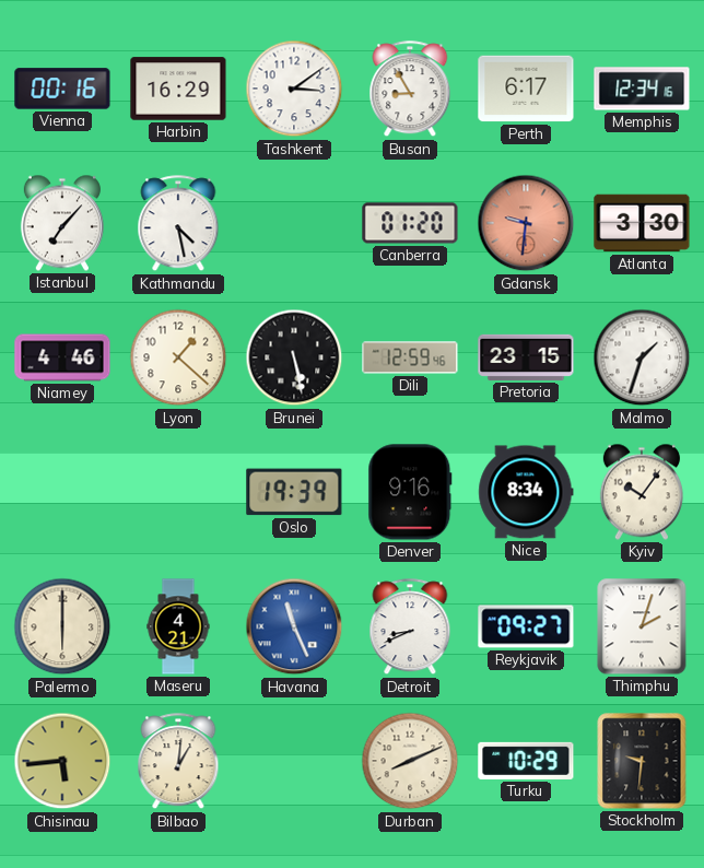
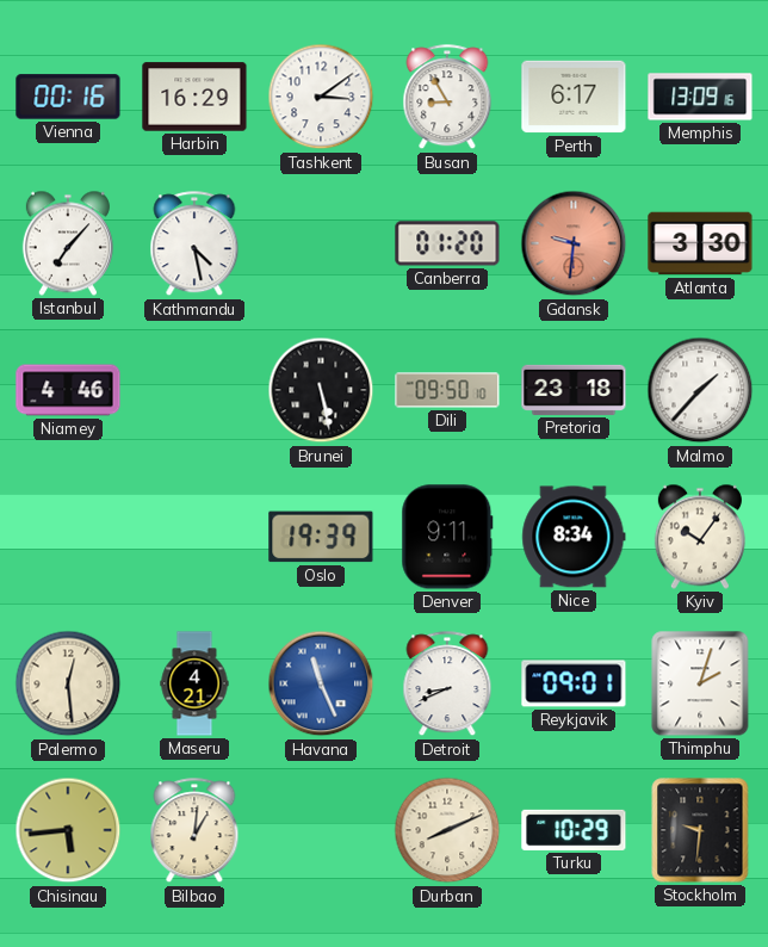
Memphis: 12:34 -> 13:09 (700, 97)
Lyon: 1:22 -> none (178, 357)
Dili: 12:59 -> 09:50 (447, 390)
Pretoria: 23:15 -> 23:18 (574, 390)
Malmo: 1:33 -> 1:37 (700, 390)
Denver: 9:16 -> 9:11 (447, 537)
Palermo: 6:00 -> 12:29 (68, 683)
Reykjavik: 09:27 -> 09:01 (574, 683)
